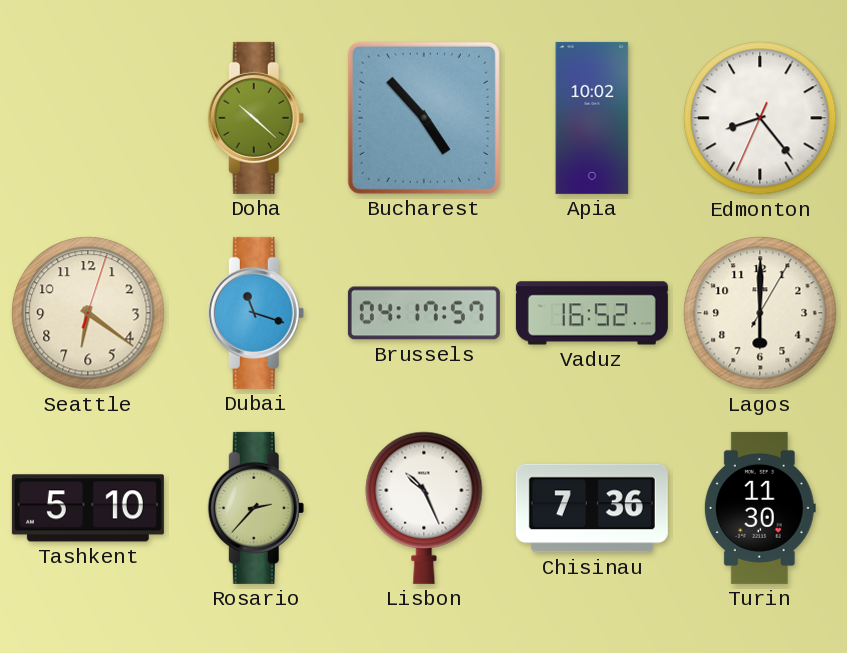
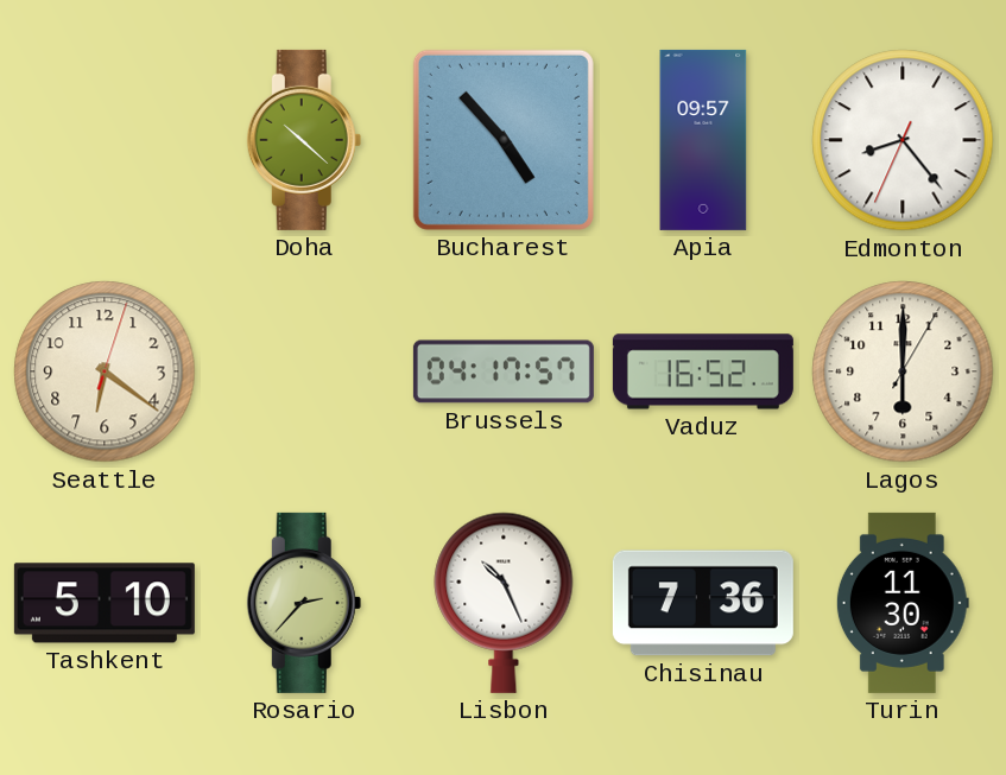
Apia: 10:02 -> 09:57 (703, 140)
Dubai: 11:18 -> none (256, 313)
